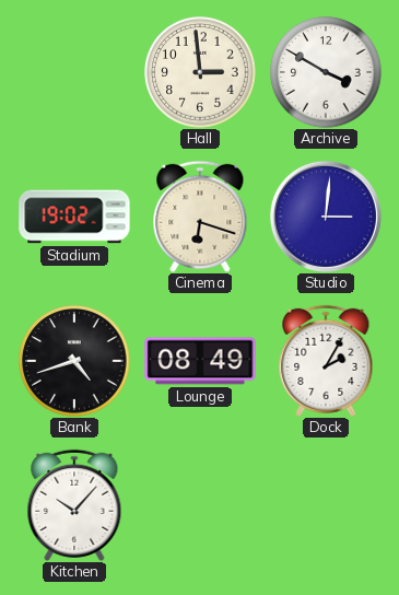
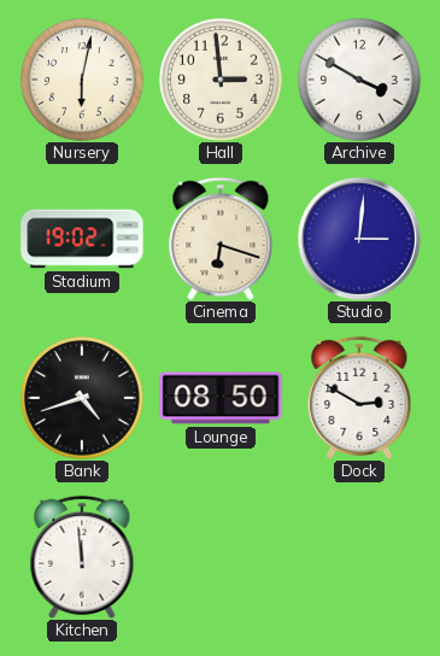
Nursery: none -> 6:02 (82, 80)
Lounge: 08:49 -> 08:50 (221, 398)
Dock: 2:05 -> 2:50 (359, 398)
Kitchen: 10:07 -> 11:59 (82, 557)
